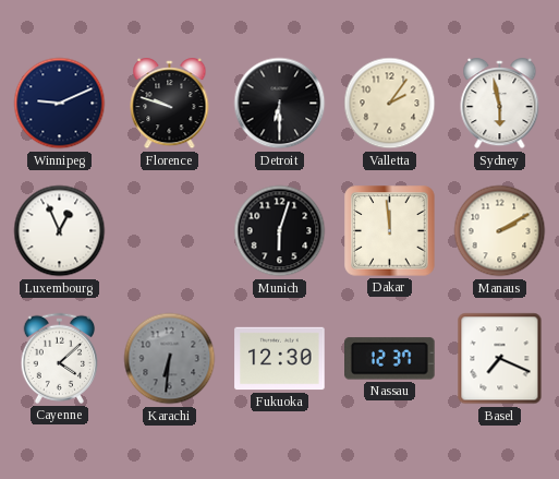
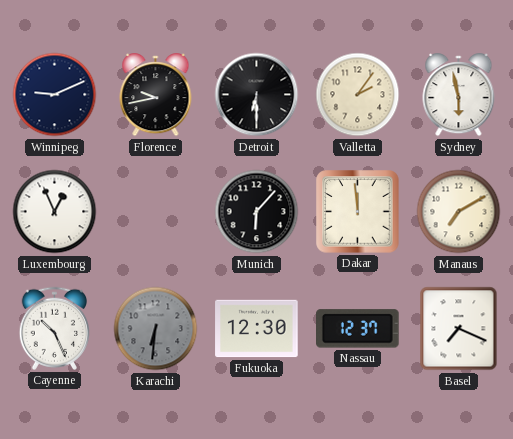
Florence: 9:48 -> 9:43 (156, 96)
Munich: 6:03 -> 6:07 (257, 212)
Manaus: 2:10 -> 7:10 (459, 212)
Cayenne: 4:08 -> 10:26 (54, 328)
